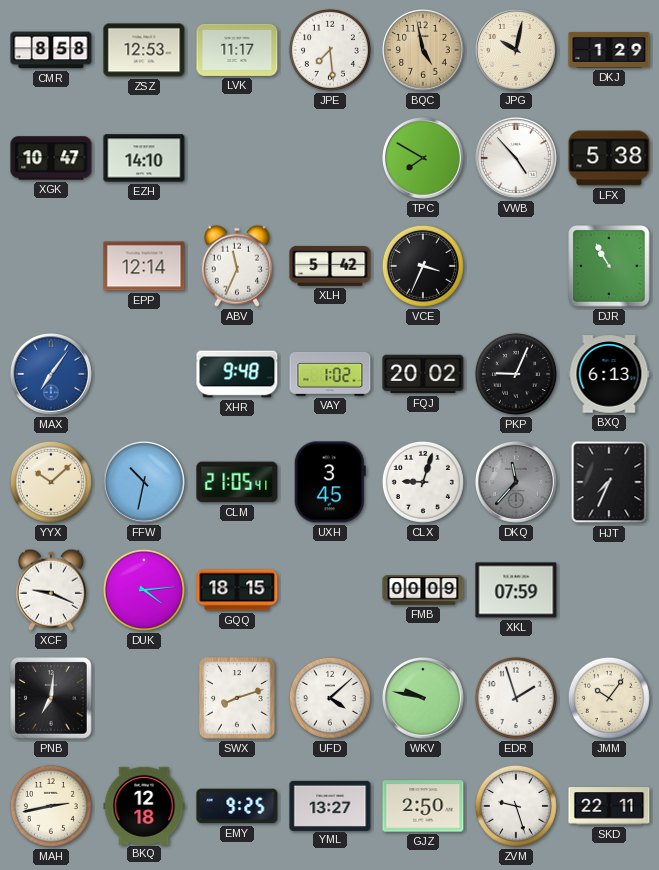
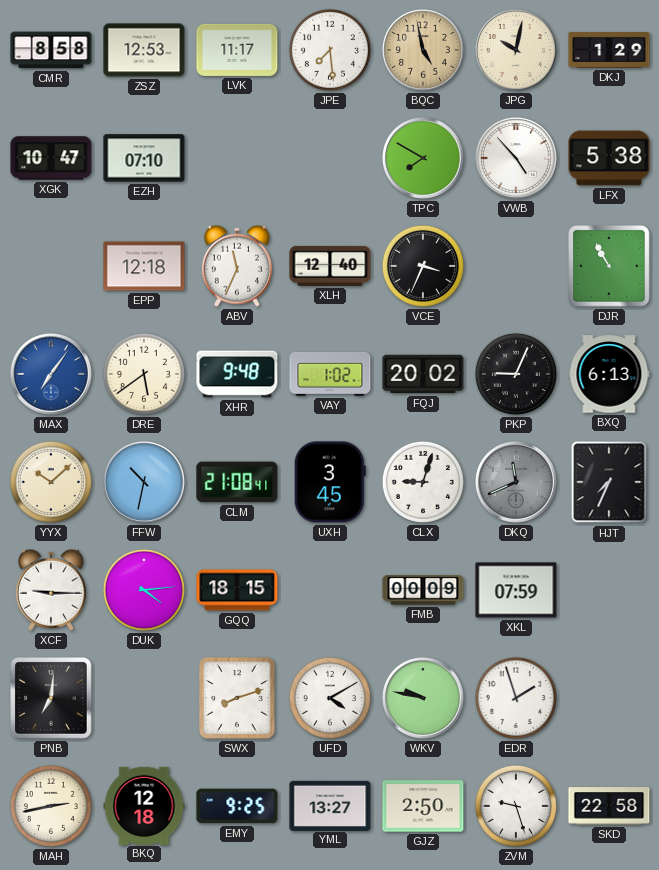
EZH: 14:10 -> 07:10 (144, 158)
EPP: 12:14 -> 12:18 (144, 266)
XLH: 5:42 -> 12:40 (330, 266)
DRE: none -> 5:39 (144, 374)
CLM: 21:05 -> 21:08 (237, 482)
DKQ: 11:37 -> 11:41 (517, 483)
XCF: 9:19 -> 9:15 (51, 590)
UFD: 4:08 -> 4:10 (330, 698)
JMM: 10:06 -> none (609, 698)
SKD: 22:11 -> 22:58 (609, 806)
